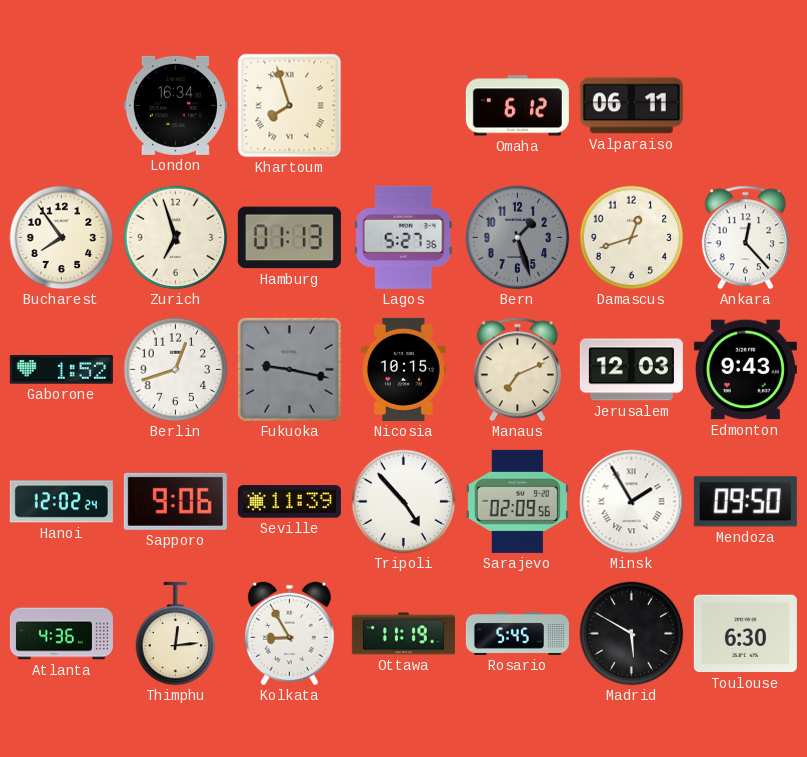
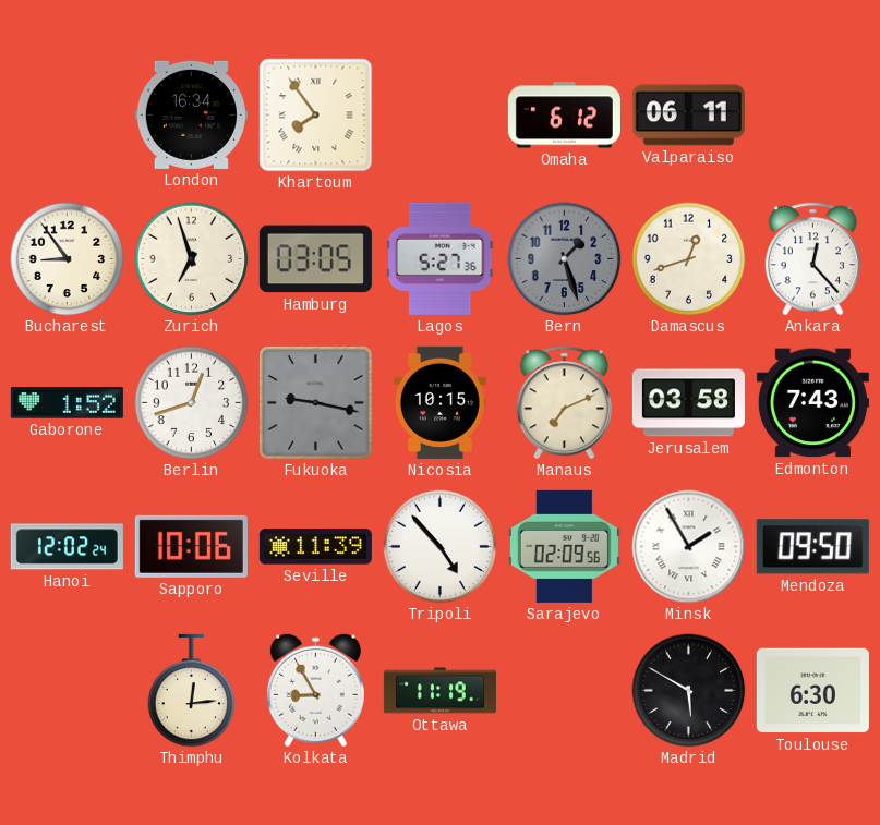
Khartoum: 7:57 -> 7:54 (316, 116)
Bucharest: 7:54 -> 8:54 (68, 259)
Hamburg: 01:13 -> 03:05 (315, 259)
Jerusalem: 12:03 -> 03:58 (688, 403)
Edmonton: 9:43 -> 7:43 (812, 403)
Sapporo: 9:06 -> 10:06 (191, 546)
Atlanta: 4:36 -> none (61, 634)
Rosario: 5:45 -> none (517, 633)
